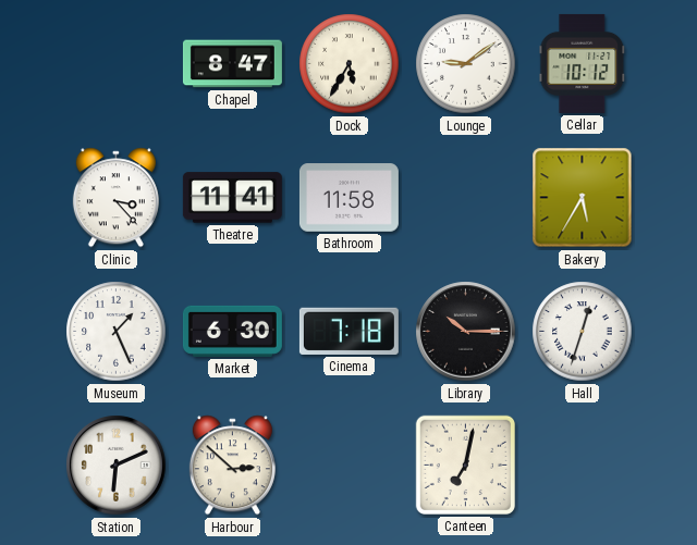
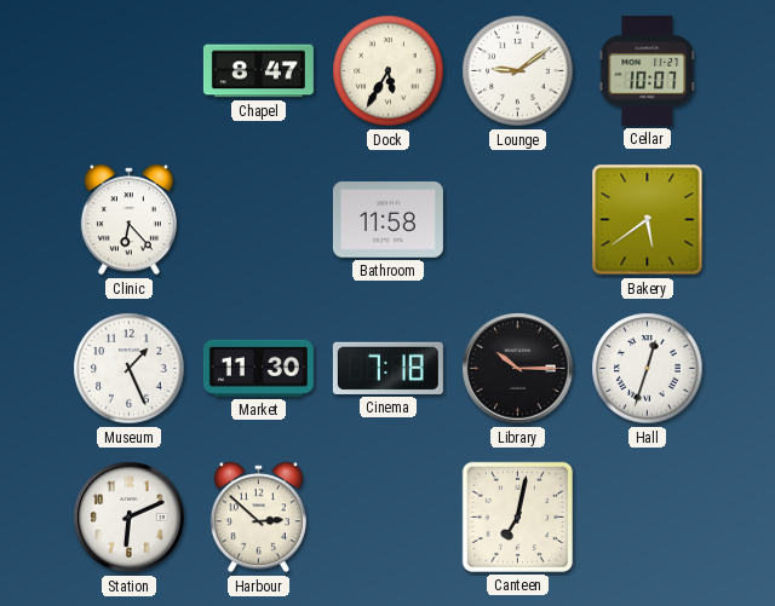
Cellar: 10:12 -> 10:07 (648, 70)
Clinic: 3:23 -> 6:23 (128, 220)
Theatre: 11:41 -> none (232, 198)
Bakery: 5:35 -> 5:39 (648, 220)
Market: 6:30 -> 11:30 (258, 368)
